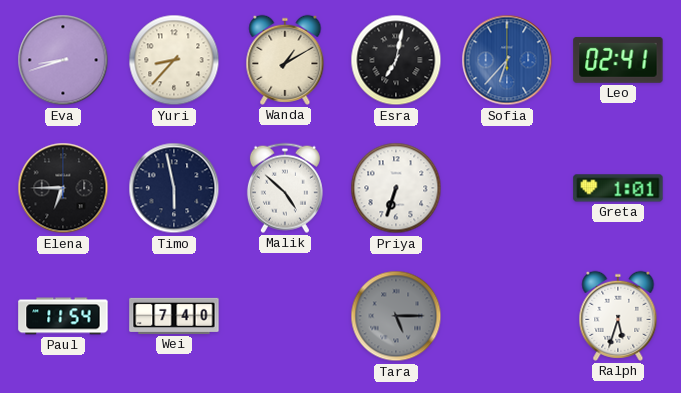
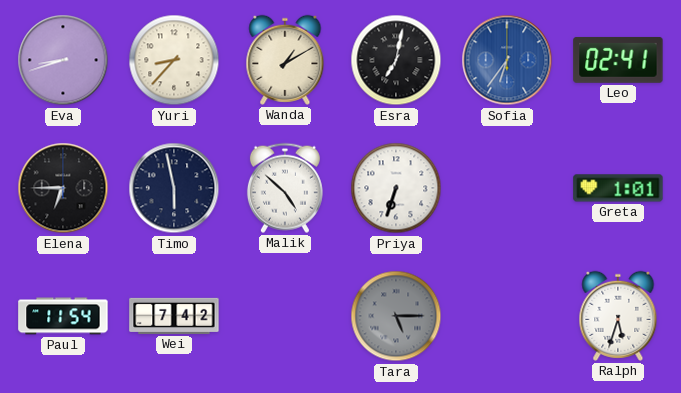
Sofia: 6:37 -> 6:36 (507, 60)
Wei: 7:40 -> 7:42 (174, 316)
